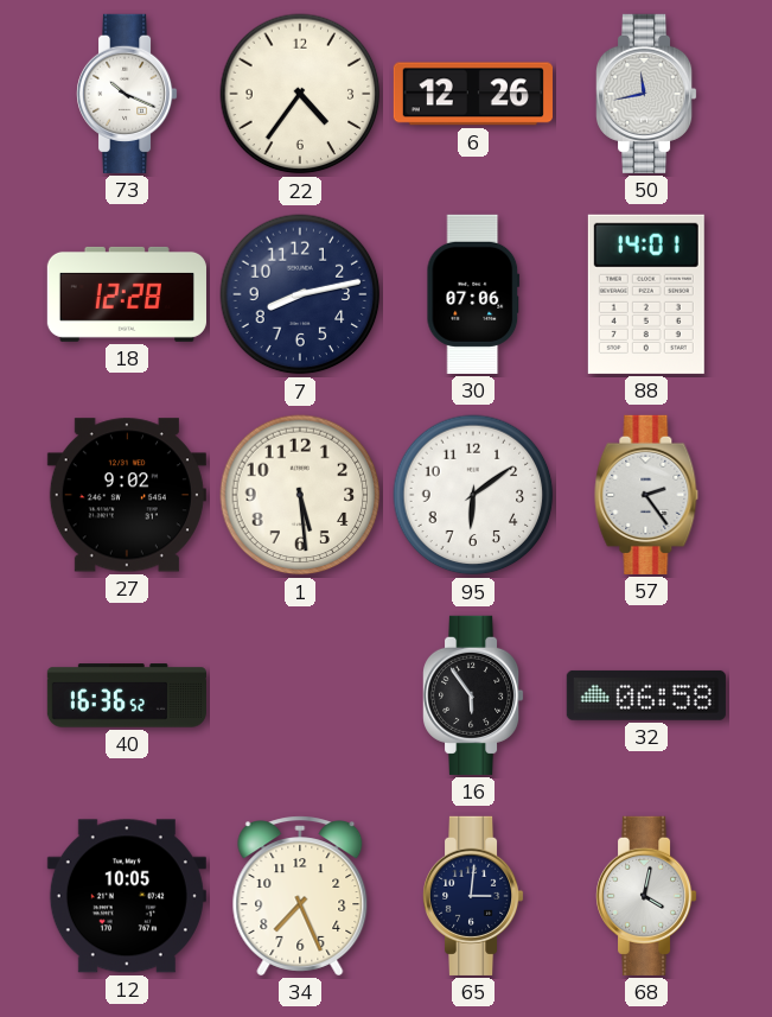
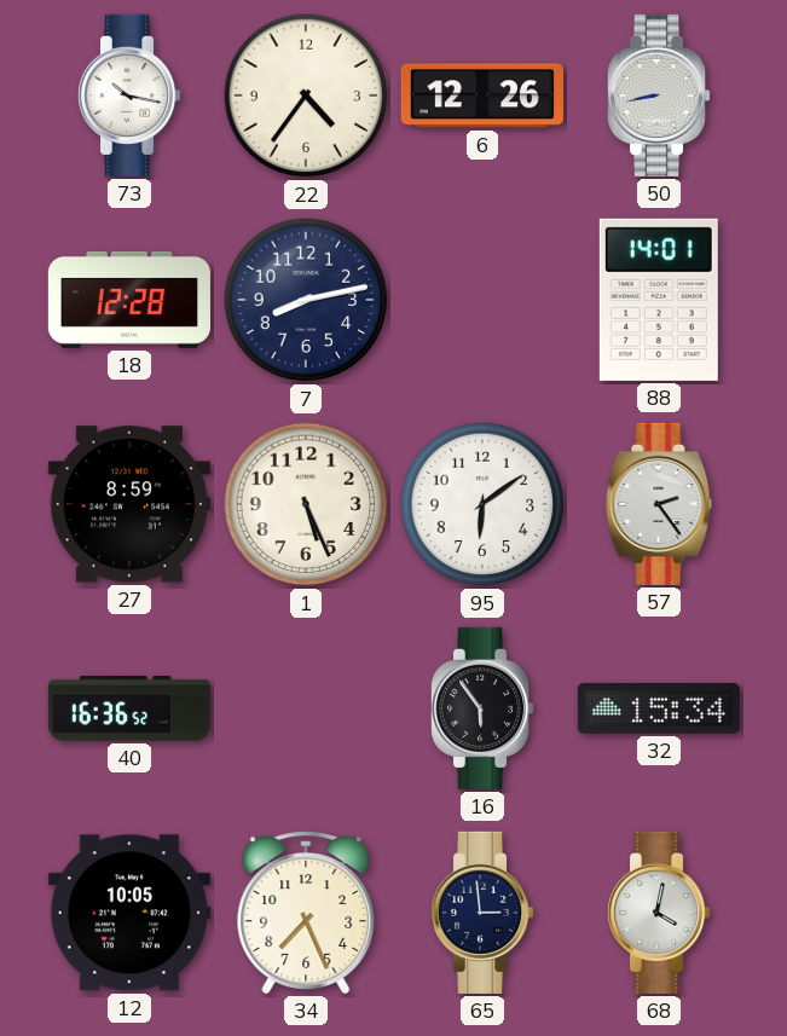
73: 10:19 -> 10:17 (131, 96)
50: 11:43 -> 8:43 (660, 96)
30: 07:06 -> none (473, 294)
27: 9:02 -> 8:59 (129, 504)
1: 5:29 -> 5:26 (306, 504)
32: 06:58 -> 15:34 (659, 708)
65: 3:01 -> 2:59 (484, 913)
